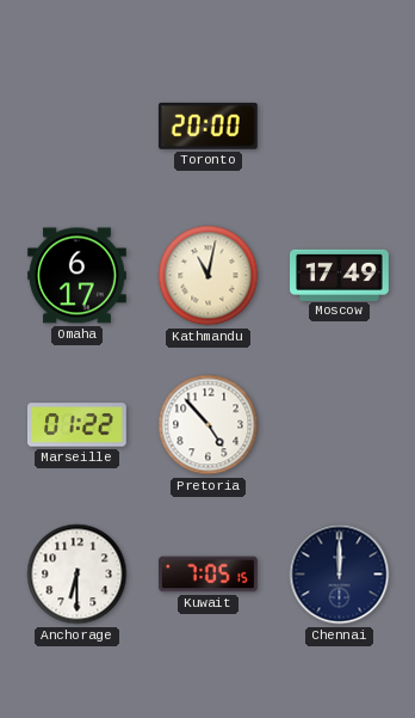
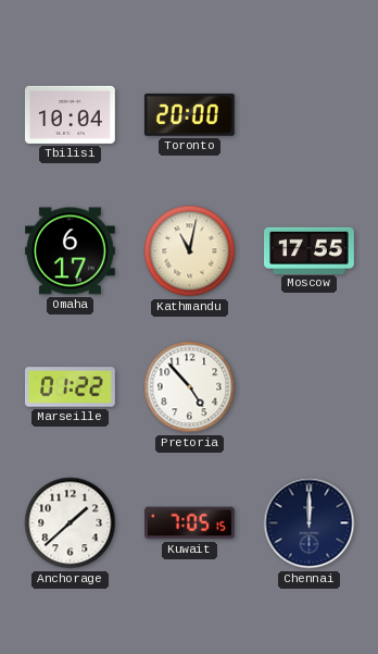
Tbilisi: none -> 10:04 (70, 114)
Moscow: 17:49 -> 17:55 (310, 250)
Anchorage: 6:30 -> 1:38 (71, 523)
